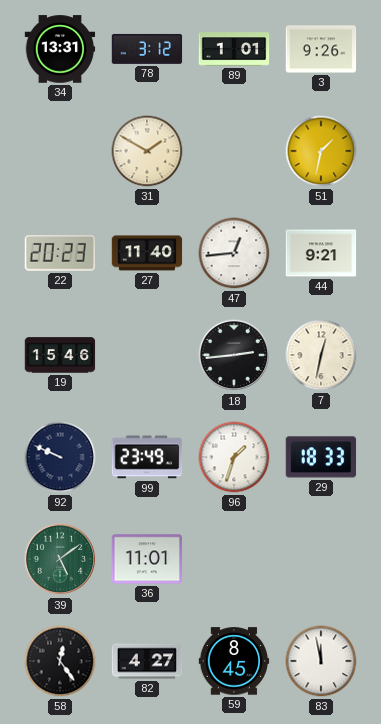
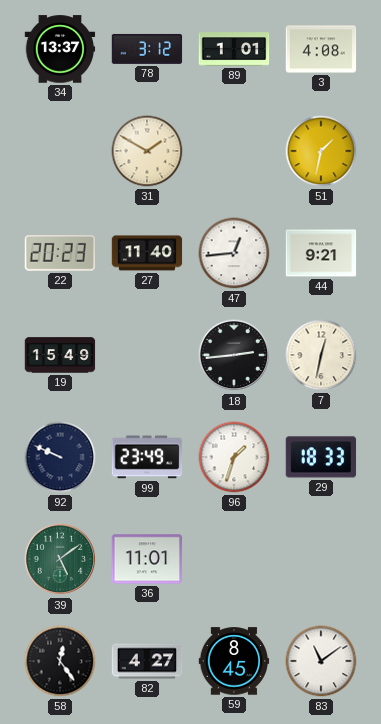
34: 13:31 -> 13:37 (60, 49)
3: 9:26 -> 4:08 (321, 49)
19: 15:46 -> 15:49 (60, 355)
83: 11:58 -> 11:09 (321, 661)
